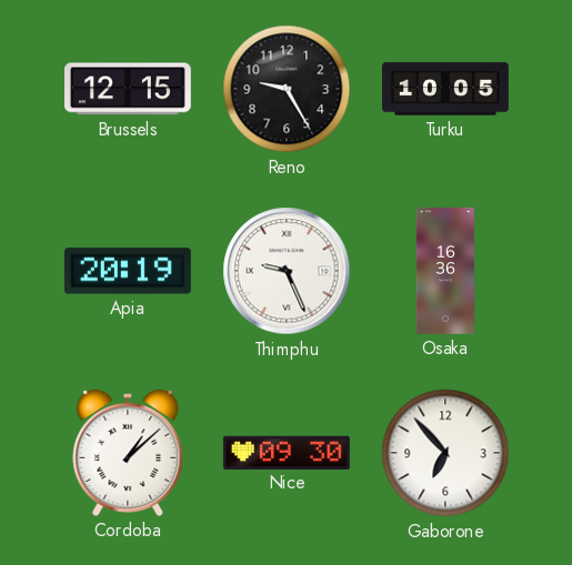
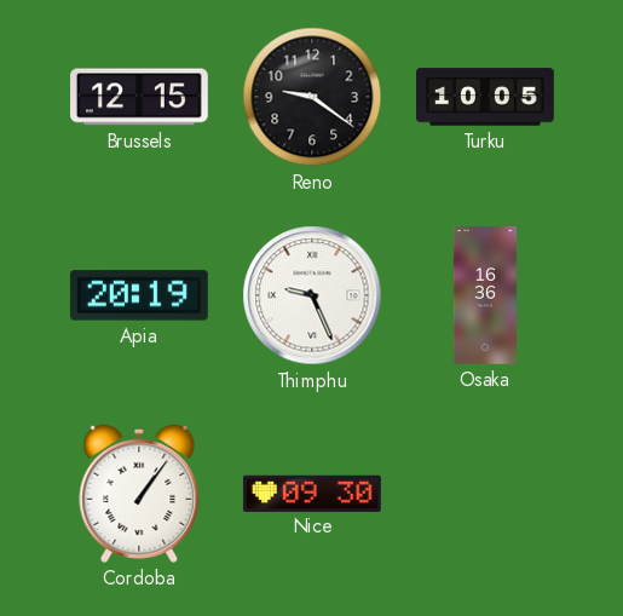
Reno: 9:25 -> 9:21 (312, 97)
Cordoba: 1:08 -> 1:06 (139, 494)
Gaborone: 6:53 -> none (445, 453)
